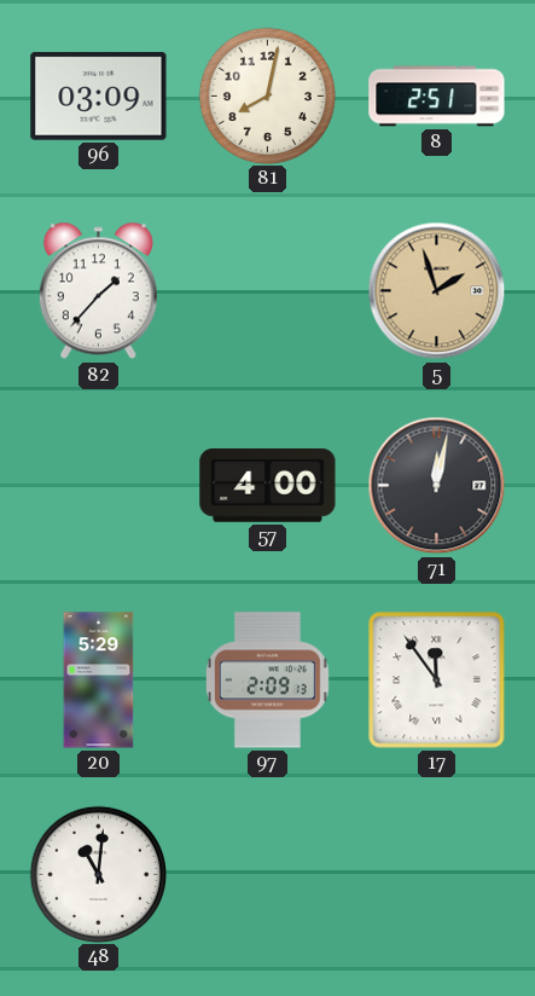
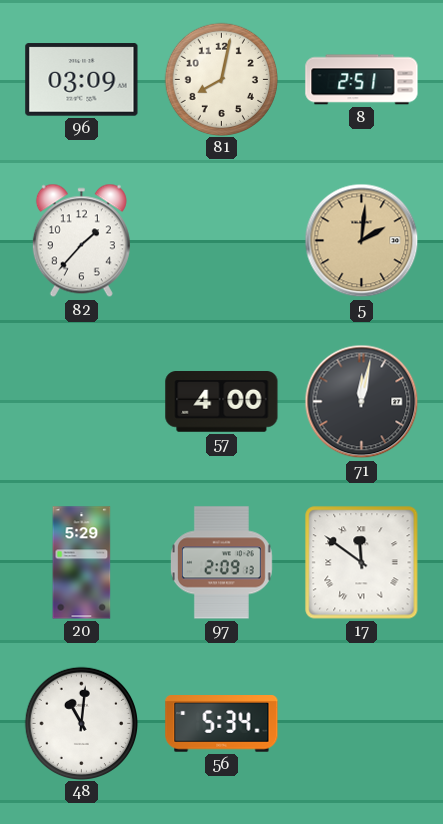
5: 1:57 -> 2:01 (362, 241)
17: 11:54 -> 11:51 (362, 563)
56: none -> 5:34 (222, 724)
